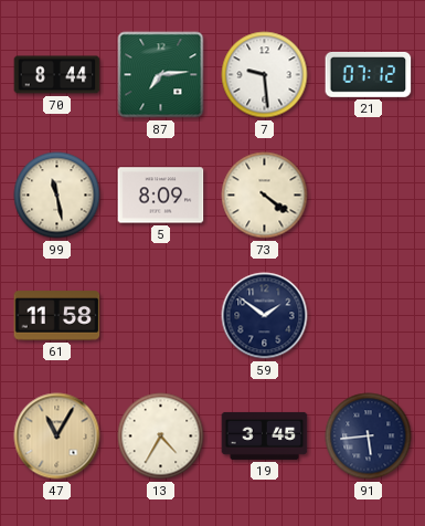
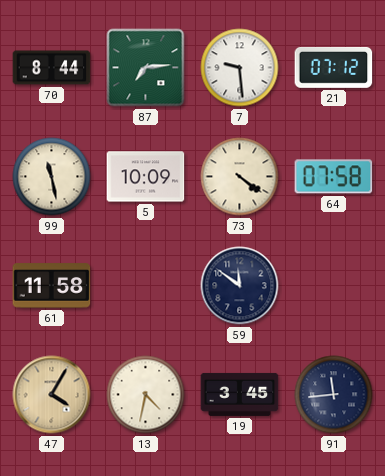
5: 8:09 -> 10:09 (146, 177)
64: none -> 07:58 (334, 177)
59: 1:51 -> 11:51 (240, 286)
47: 11:05 -> 4:05 (52, 395)
13: 4:35 -> 4:32 (146, 395)
91: 5:44 -> 11:44 (334, 395)
